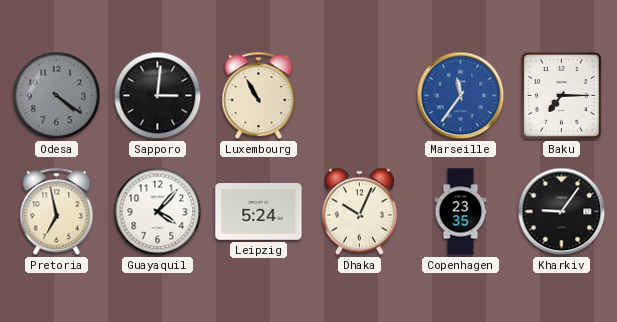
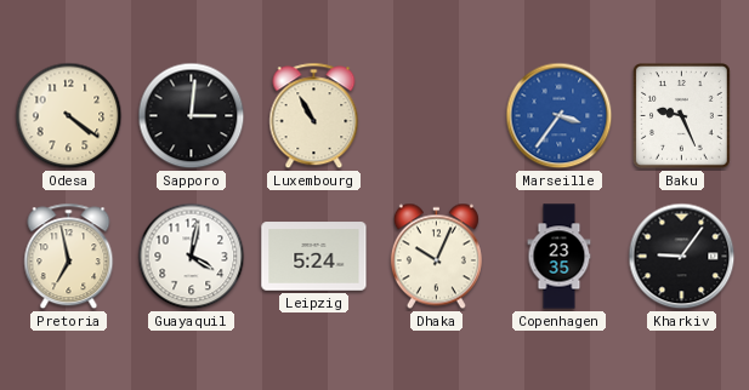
Odesa dial: grey -> cream (69, 116)
Marseille: 11:36 -> 3:36 (560, 116)
Baku: 7:15 -> 9:26 (682, 116)
Guayaquil: 4:07 -> 4:02 (192, 257)
